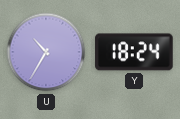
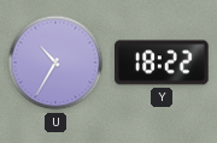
Y: 18:24 -> 18:22 (162, 62)
